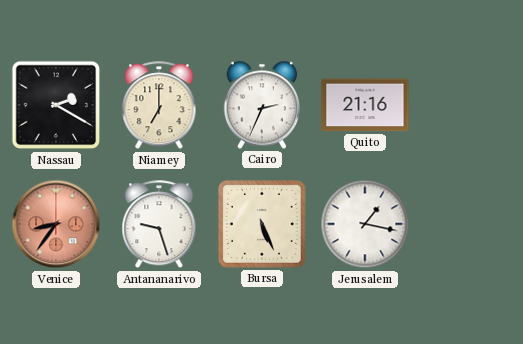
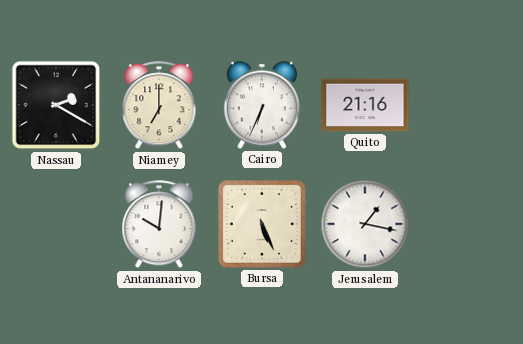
Cairo: 2:34 -> 6:34 (261, 105)
Venice: 8:36 -> none (56, 224)
Antananarivo: 9:27 -> 10:01 (159, 225)
